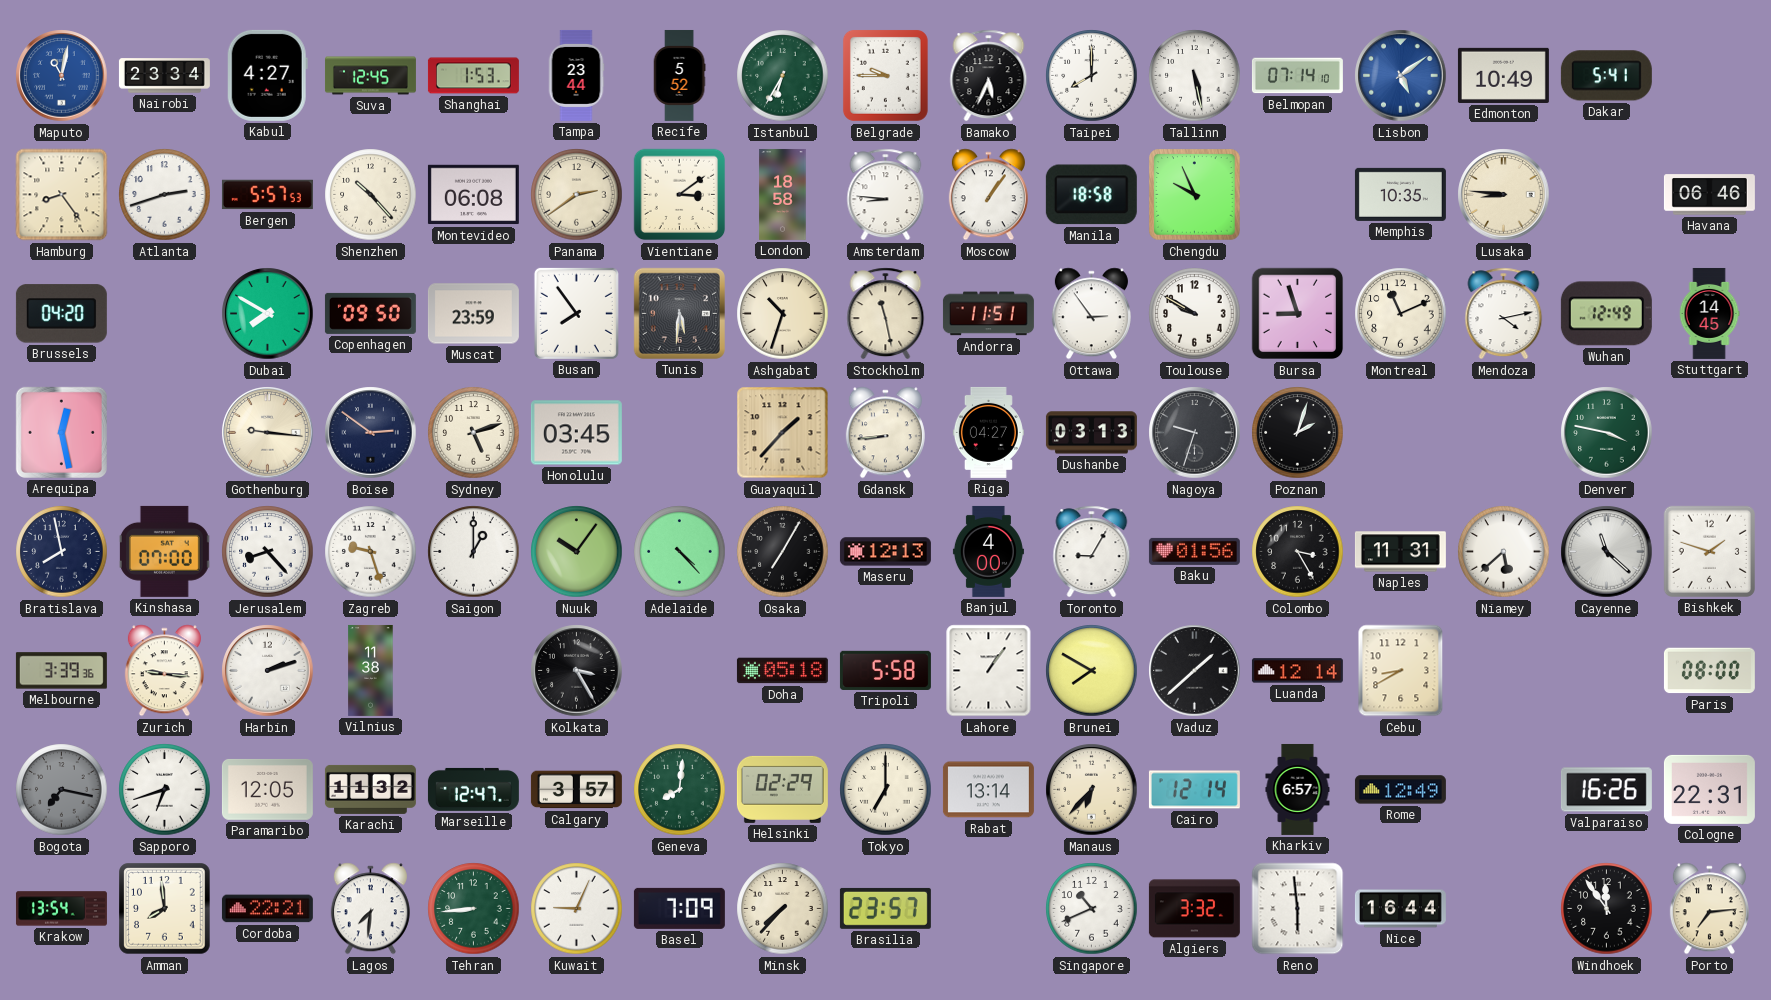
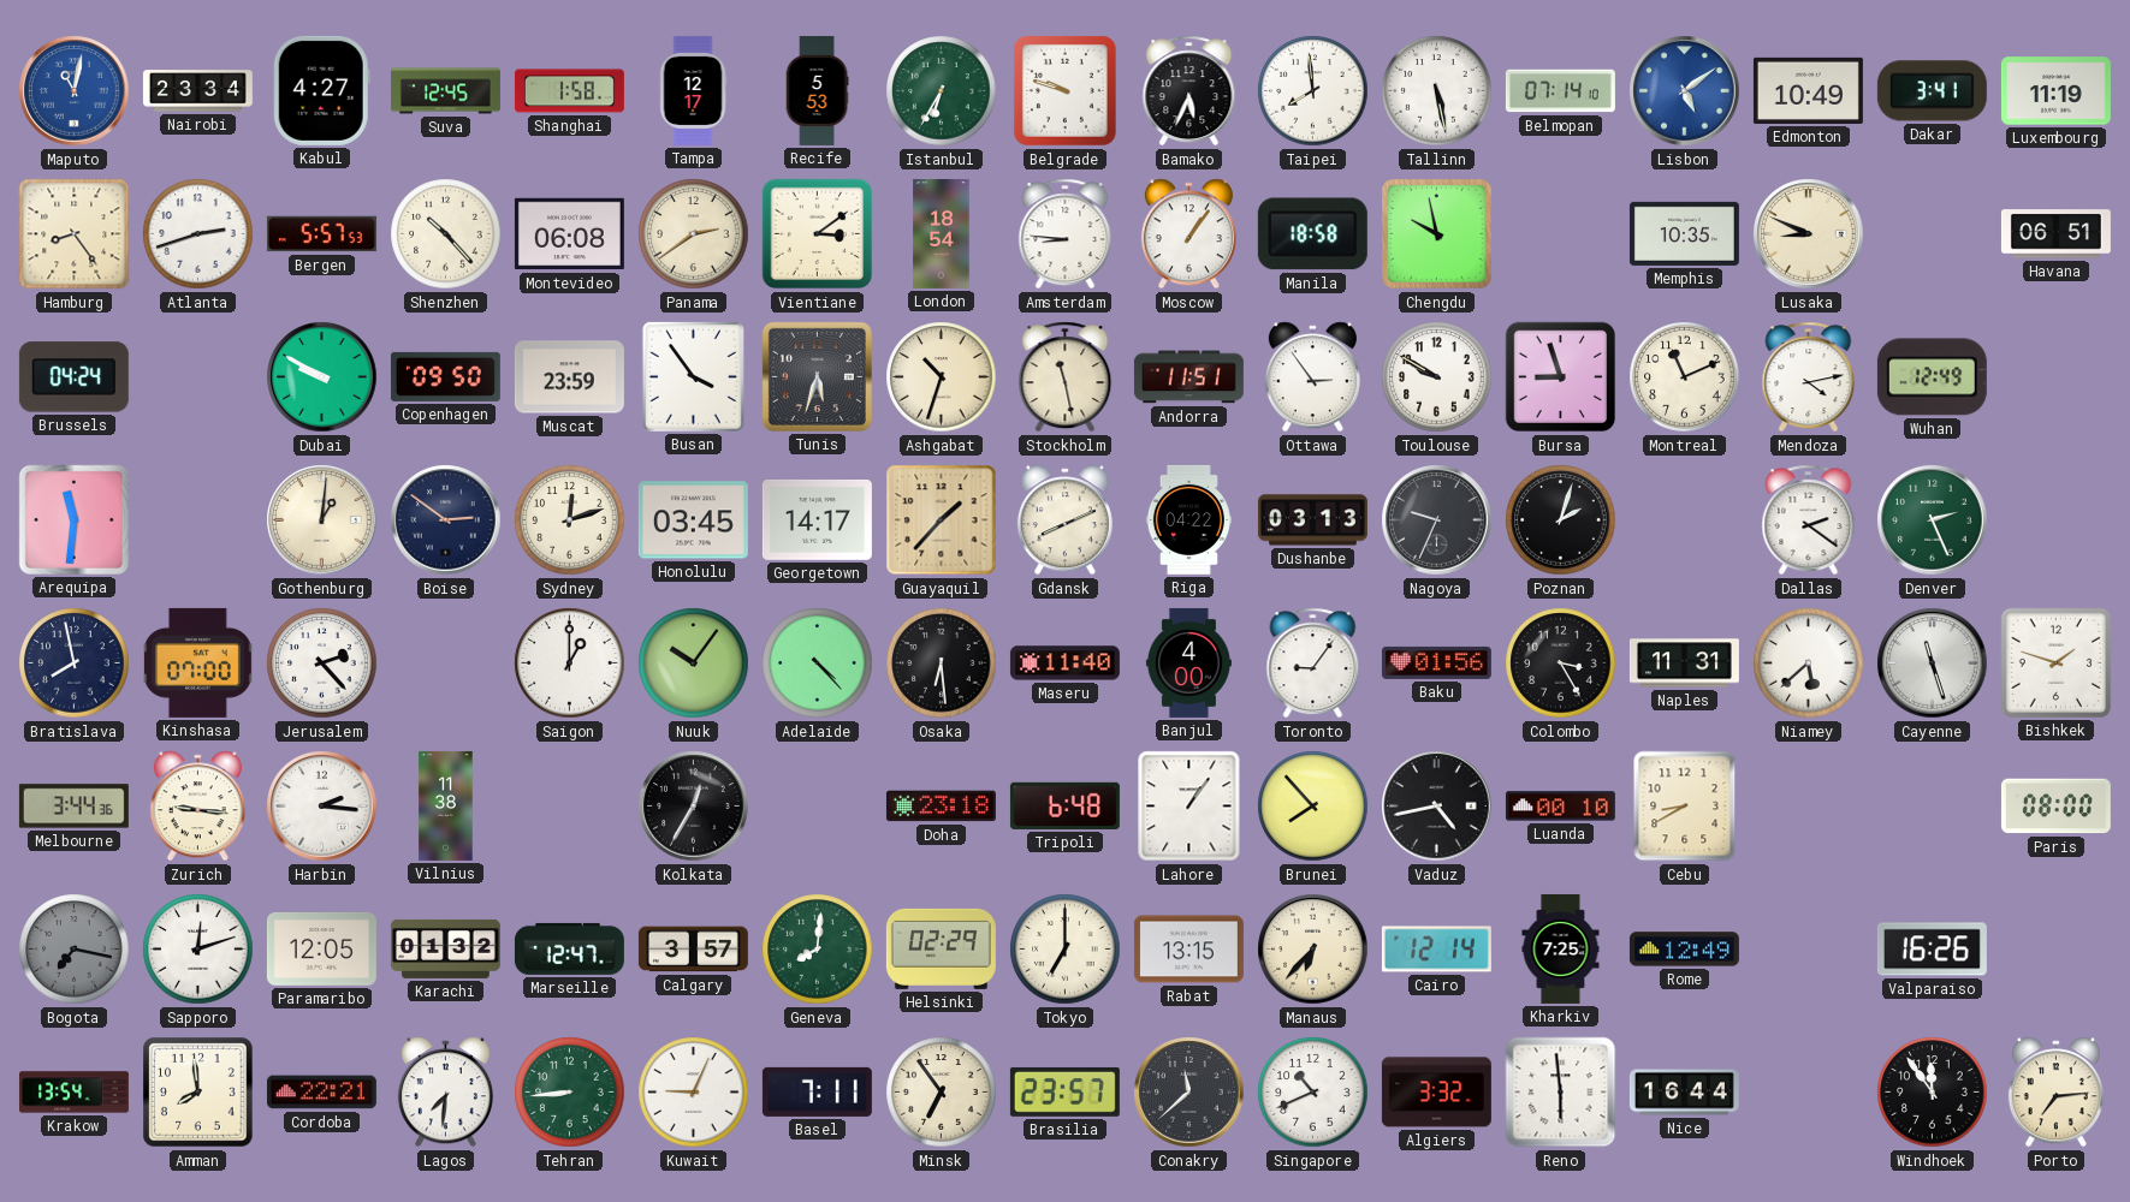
Shanghai: 1:53 -> 1:58 (569, 91)
Tampa: 23:44 -> 12:17 (693, 90)
Recife: 5:52 -> 5:53 (817, 90)
Belgrade: 9:45 -> 9:48 (1064, 90)
Taipei: 8:00 -> 7:59 (1313, 91)
Dakar: 5:41 -> 3:41 (1932, 91)
Luxembourg: none -> 11:19 (2055, 91)
London: 18:58 -> 18:54 (942, 233)
Chengdu: 9:56 -> 9:58 (1437, 234)
Lusaka: 8:46 -> 8:49 (1809, 234)
Havana: 06:46 -> 06:51 (2055, 234)
Brussels: 04:20 -> 04:24 (73, 377)
Dubai: 7:50 -> 9:50 (322, 377)
Busan: 7:54 -> 3:54 (693, 376)
Tunis: 5:31 -> 5:33 (817, 376)
Stuttgart: 14:45 -> none (1709, 313)
Arequipa: 12:28 -> 11:31 (73, 519)
Gothenburg: 9:16 -> 1:01 (322, 520)
Sydney: 5:12 -> 12:12 (570, 520)
Georgetown: none -> 14:17 (817, 519)
Gdansk: 8:44 -> 8:11 (1064, 520)
Riga: 04:27 -> 04:22 (1188, 519)
Nagoya: 9:33 -> 9:34 (1437, 520)
Dallas: none -> 2:21 (1809, 520)
Denver: 3:47 -> 2:26 (1933, 520)
Jerusalem: 8:23 -> 2:23 (322, 664)
Zagreb: 9:27 -> none (371, 552)
Osaka: 7:05 -> 6:29 (942, 664)
Maseru: 12:13 -> 11:40 (1064, 664)
Toronto: 9:05 -> 9:06 (1313, 664)
Cayenne: 11:22 -> 11:27 (1933, 664)
Melbourne: 3:39 -> 3:44 (73, 807)
Harbin: 2:12 -> 2:16 (322, 807)
Kolkata: 3:25 -> 12:35 (694, 807)
Doha: 05:18 -> 23:18 (941, 807)
Tripoli: 5:58 -> 6:48 (1064, 805)
Brunei: 7:50 -> 7:53 (1313, 807)
Vaduz: 1:38 -> 4:43 (1437, 807)
Luanda: 12:14 -> 00:10 (1560, 807)
Sapporo: 6:42 -> 12:12 (198, 950)
Karachi: 11:32 -> 01:32 (445, 948)
Rabat: 13:14 -> 13:15 (1188, 950)
Kharkiv: 6:57 -> 7:25 (1561, 948)
Cologne: 22:31 -> none (1709, 789)
Basel: 7:09 -> 7:11 (817, 1091)
Minsk: 7:37 -> 6:54 (942, 1093)
Conakry: none -> 11:38 (1189, 1093)
